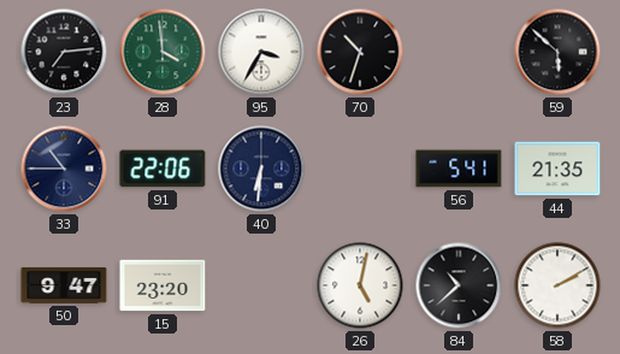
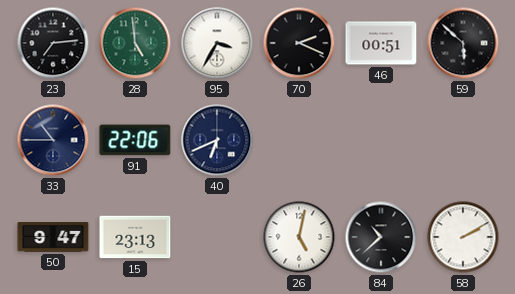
28: 3:59 -> 4:59 (135, 43)
70: 10:33 -> 2:19 (299, 43)
46: none -> 00:51 (381, 43)
40: 6:31 -> 6:41 (217, 140)
56: 5:41 -> none (459, 169)
44: 21:35 -> none (557, 169)
15: 23:20 -> 23:13 (135, 237)
